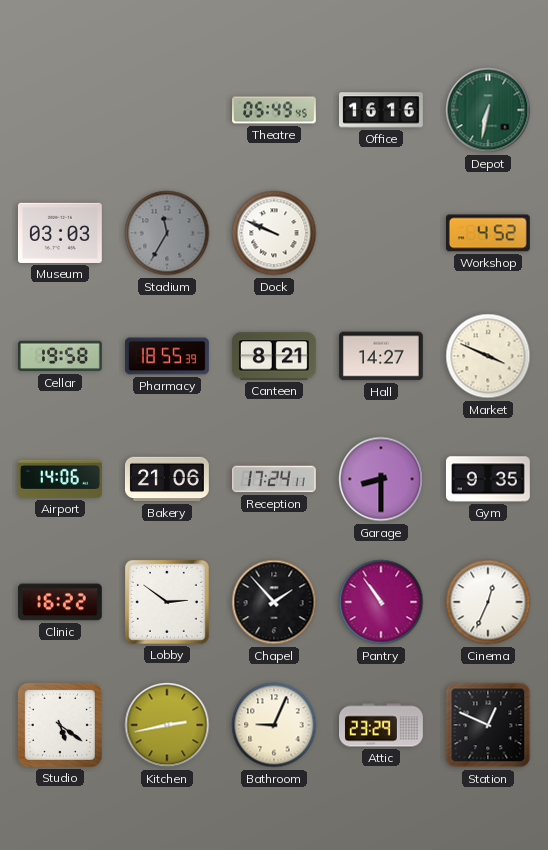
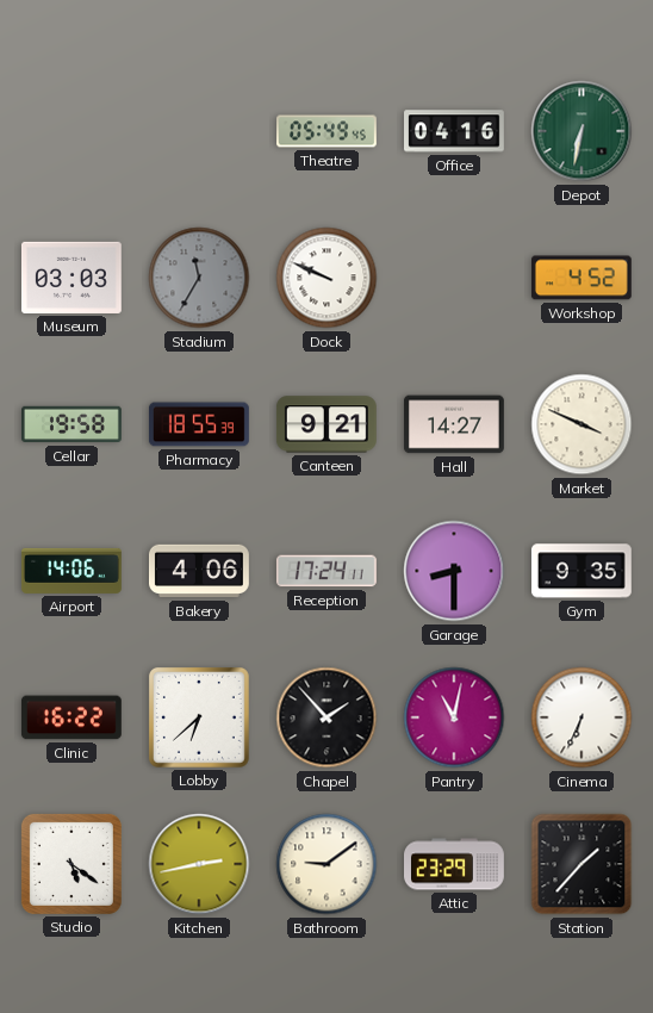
Office: 16:16 -> 04:16 (455, 131)
Canteen: 8:21 -> 9:21 (326, 424)
Bakery: 21:06 -> 4:06 (200, 571)
Lobby: 2:51 -> 6:38 (199, 717)
Pantry: 10:54 -> 11:02 (454, 717)
Cinema: 12:34 -> 6:34 (582, 717)
Bathroom: 9:04 -> 9:09 (326, 864)
Station: 12:49 -> 1:37 (582, 864)
